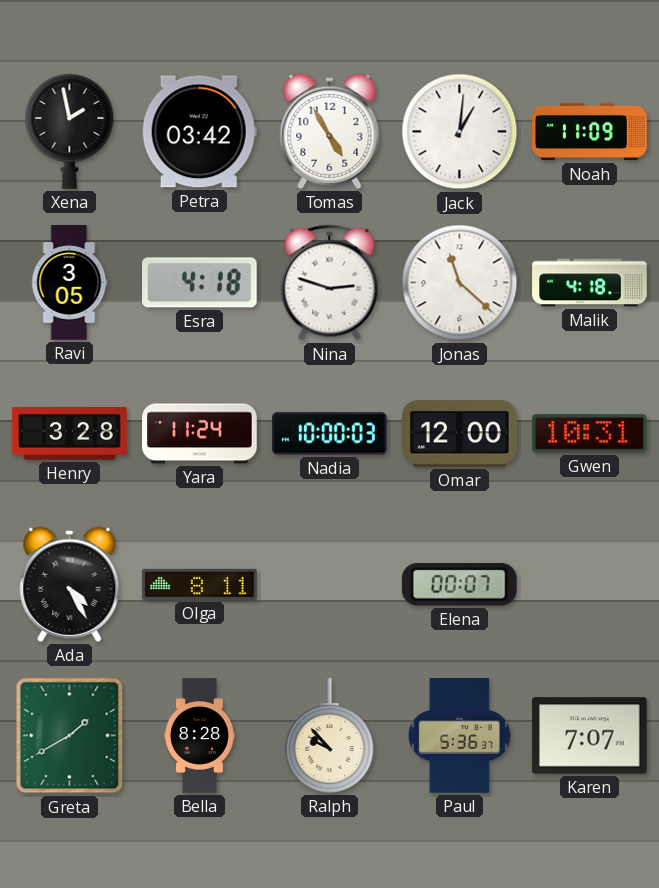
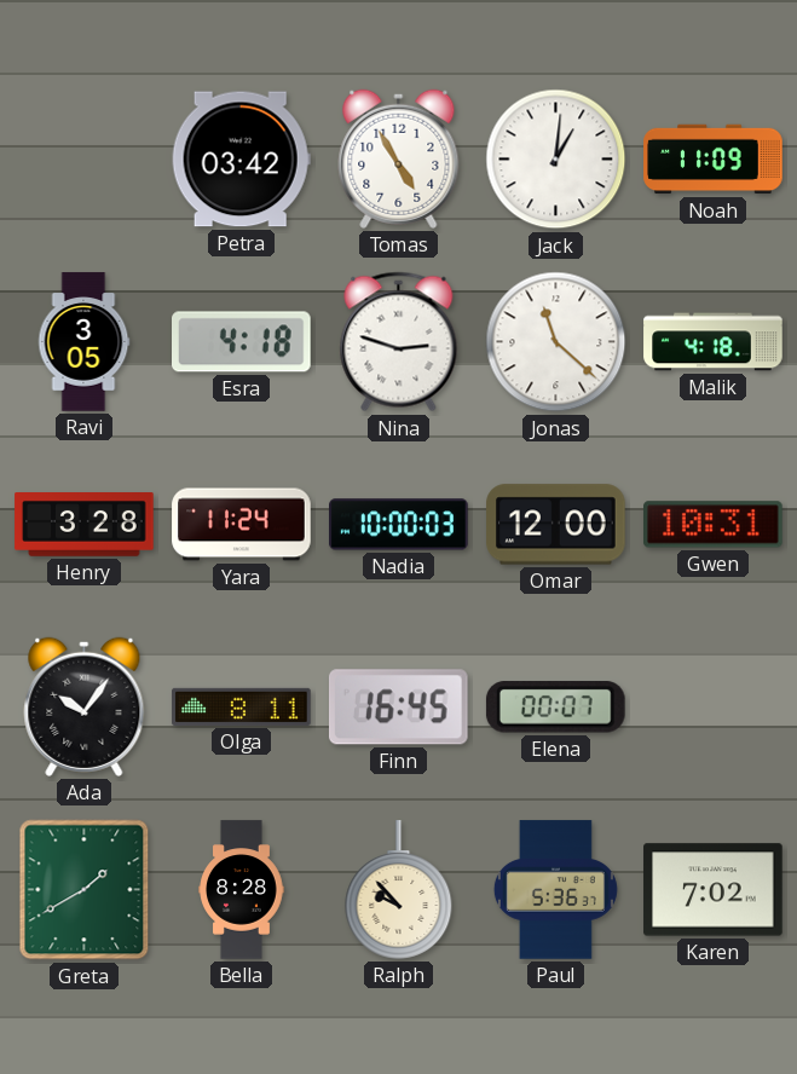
Xena: 1:58 -> none (70, 131)
Ada: 4:25 -> 10:06 (85, 706)
Finn: none -> 16:45 (398, 708)
Karen: 7:07 -> 7:02 (714, 890)
